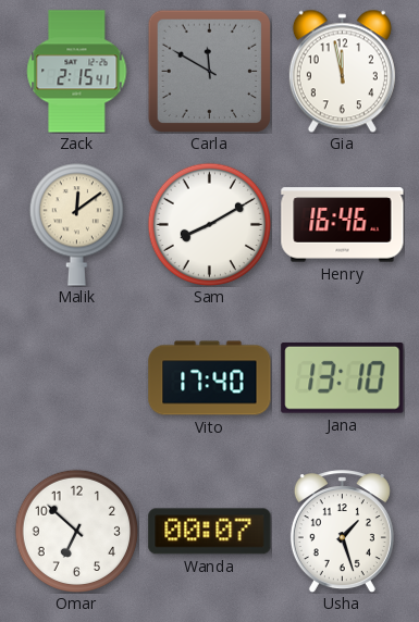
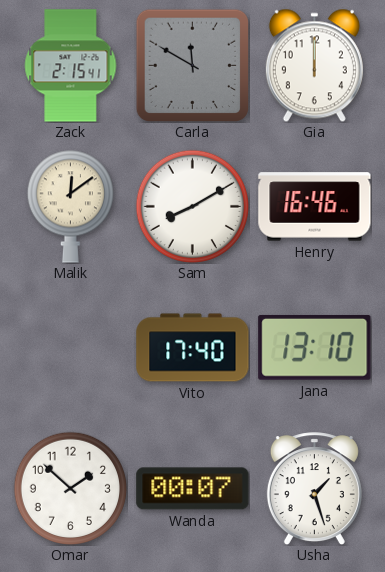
Gia: 11:58 -> 12:00 (314, 65)
Omar: 6:52 -> 1:52 (70, 488)
